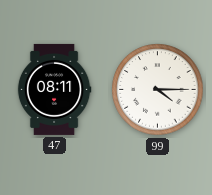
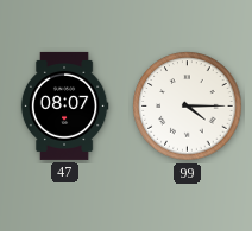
47: 08:11 -> 08:07 (64, 105)
